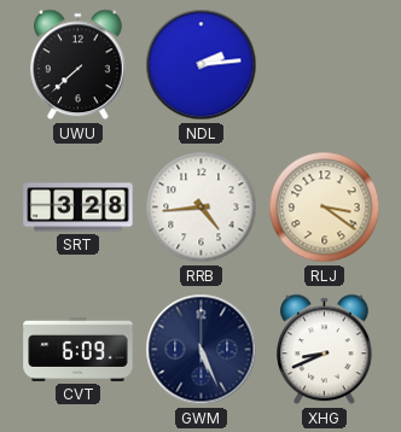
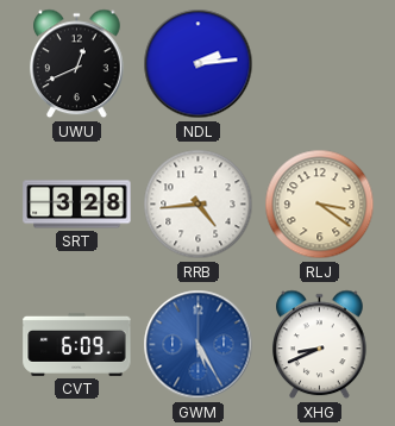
UWU: 7:38 -> 12:41 (77, 64)
GWM: 5:26 -> 5:25 (199, 345)
GWM dial: navy -> blue (199, 345)
